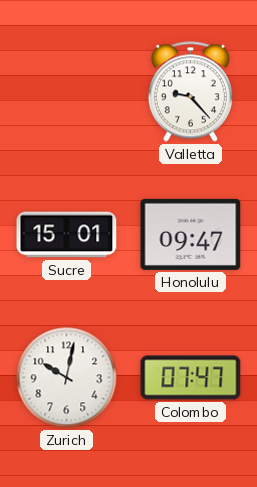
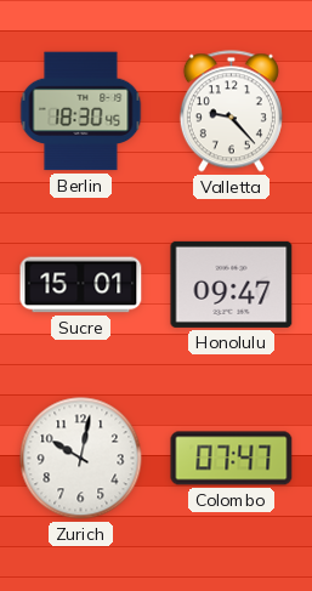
Berlin: none -> 18:30 (81, 112)
